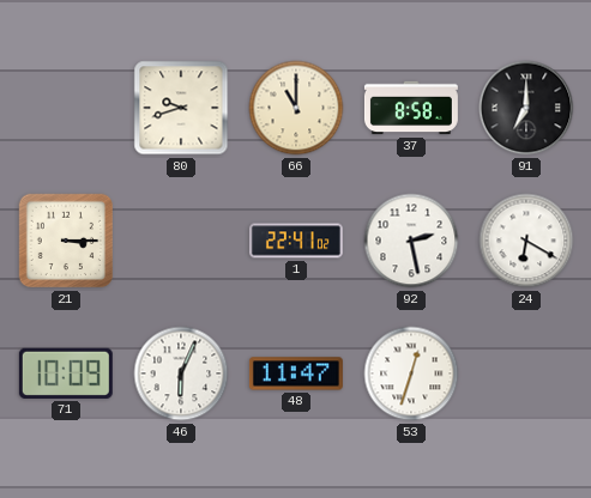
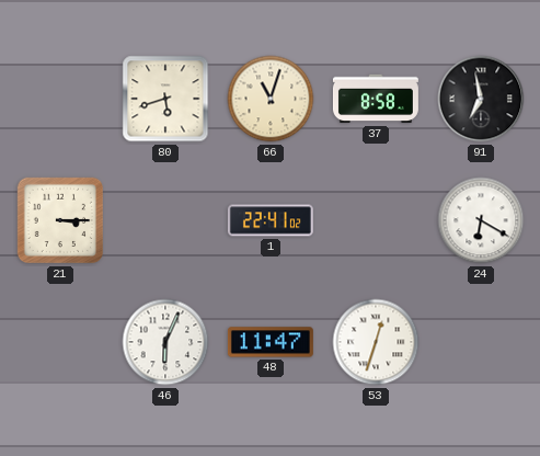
80: 9:42 -> 5:42 (165, 99)
66: 11:00 -> 11:03 (271, 99)
91: 7:00 -> 6:58 (481, 99)
92: 2:28 -> none (411, 241)
71: 10:09 -> none (66, 373)
